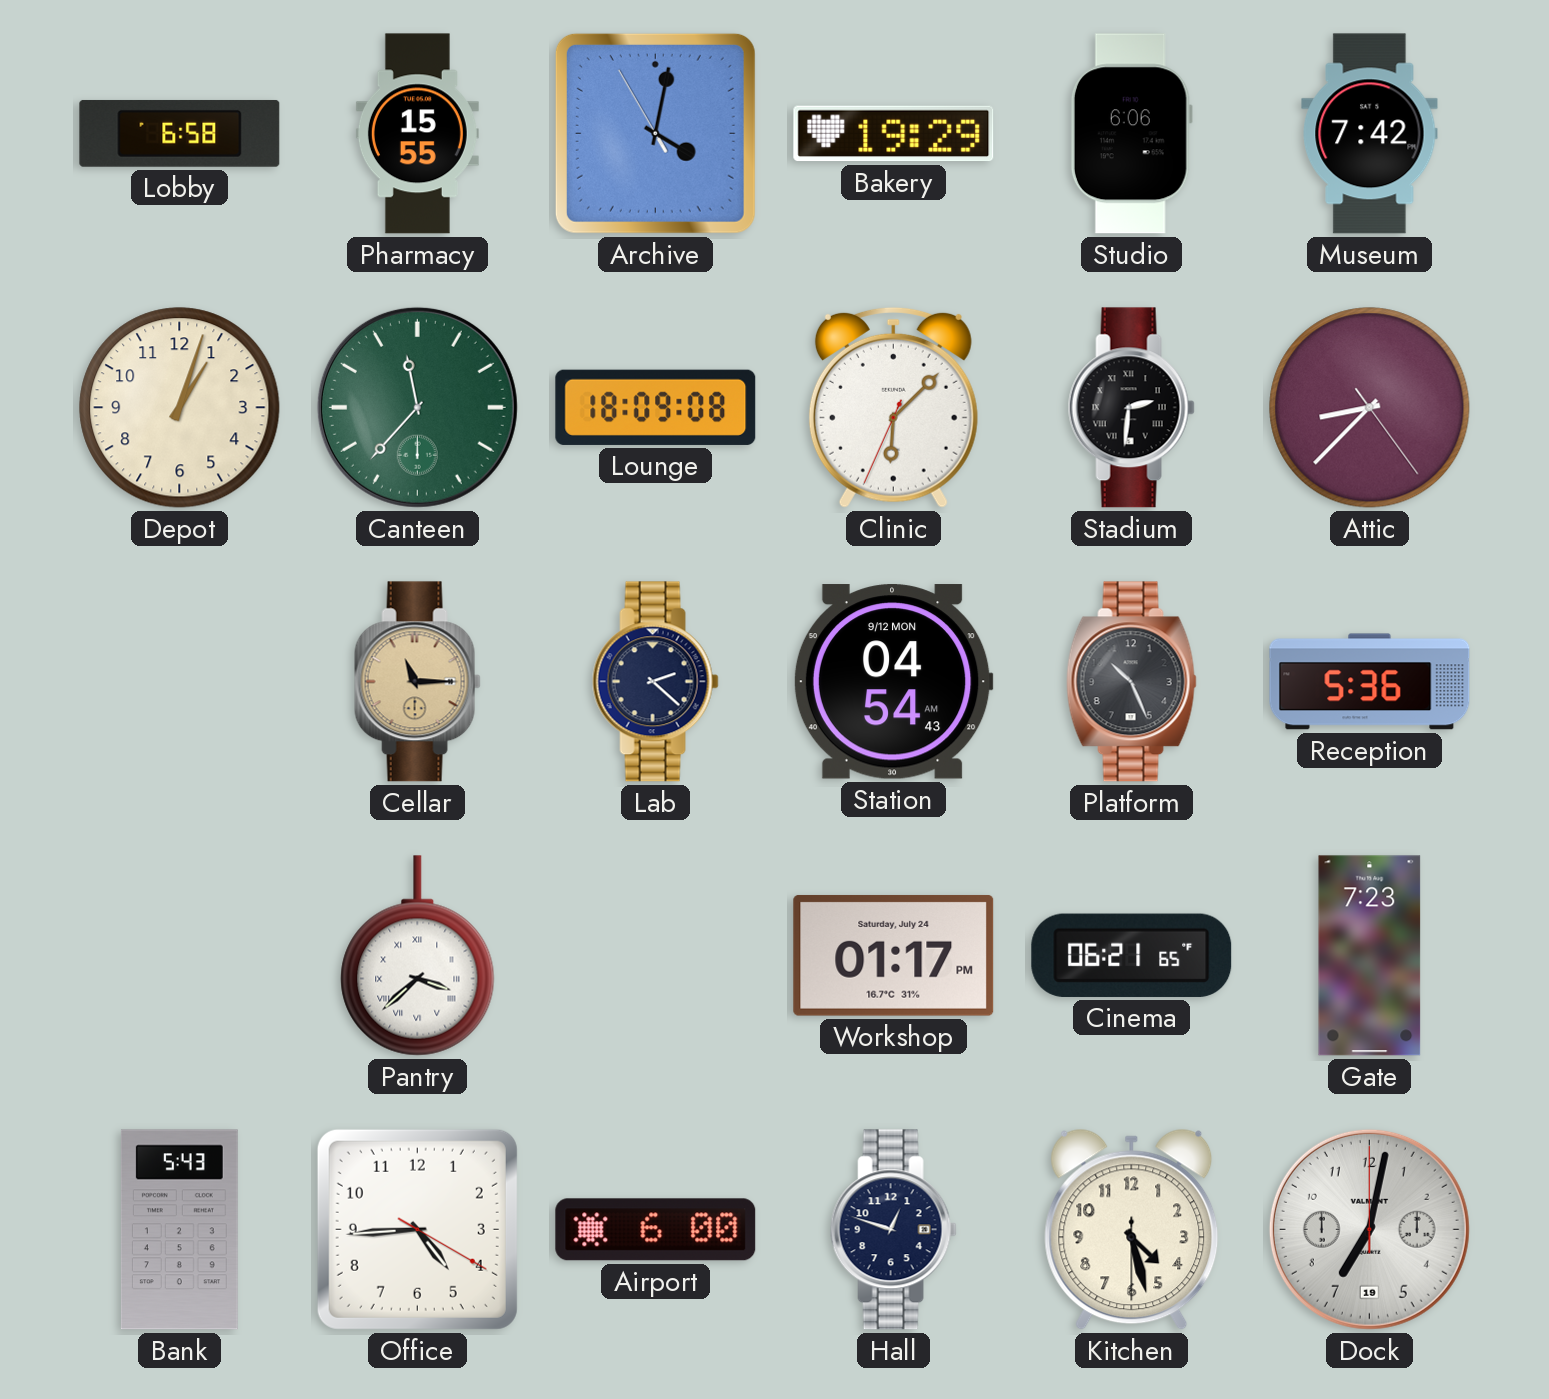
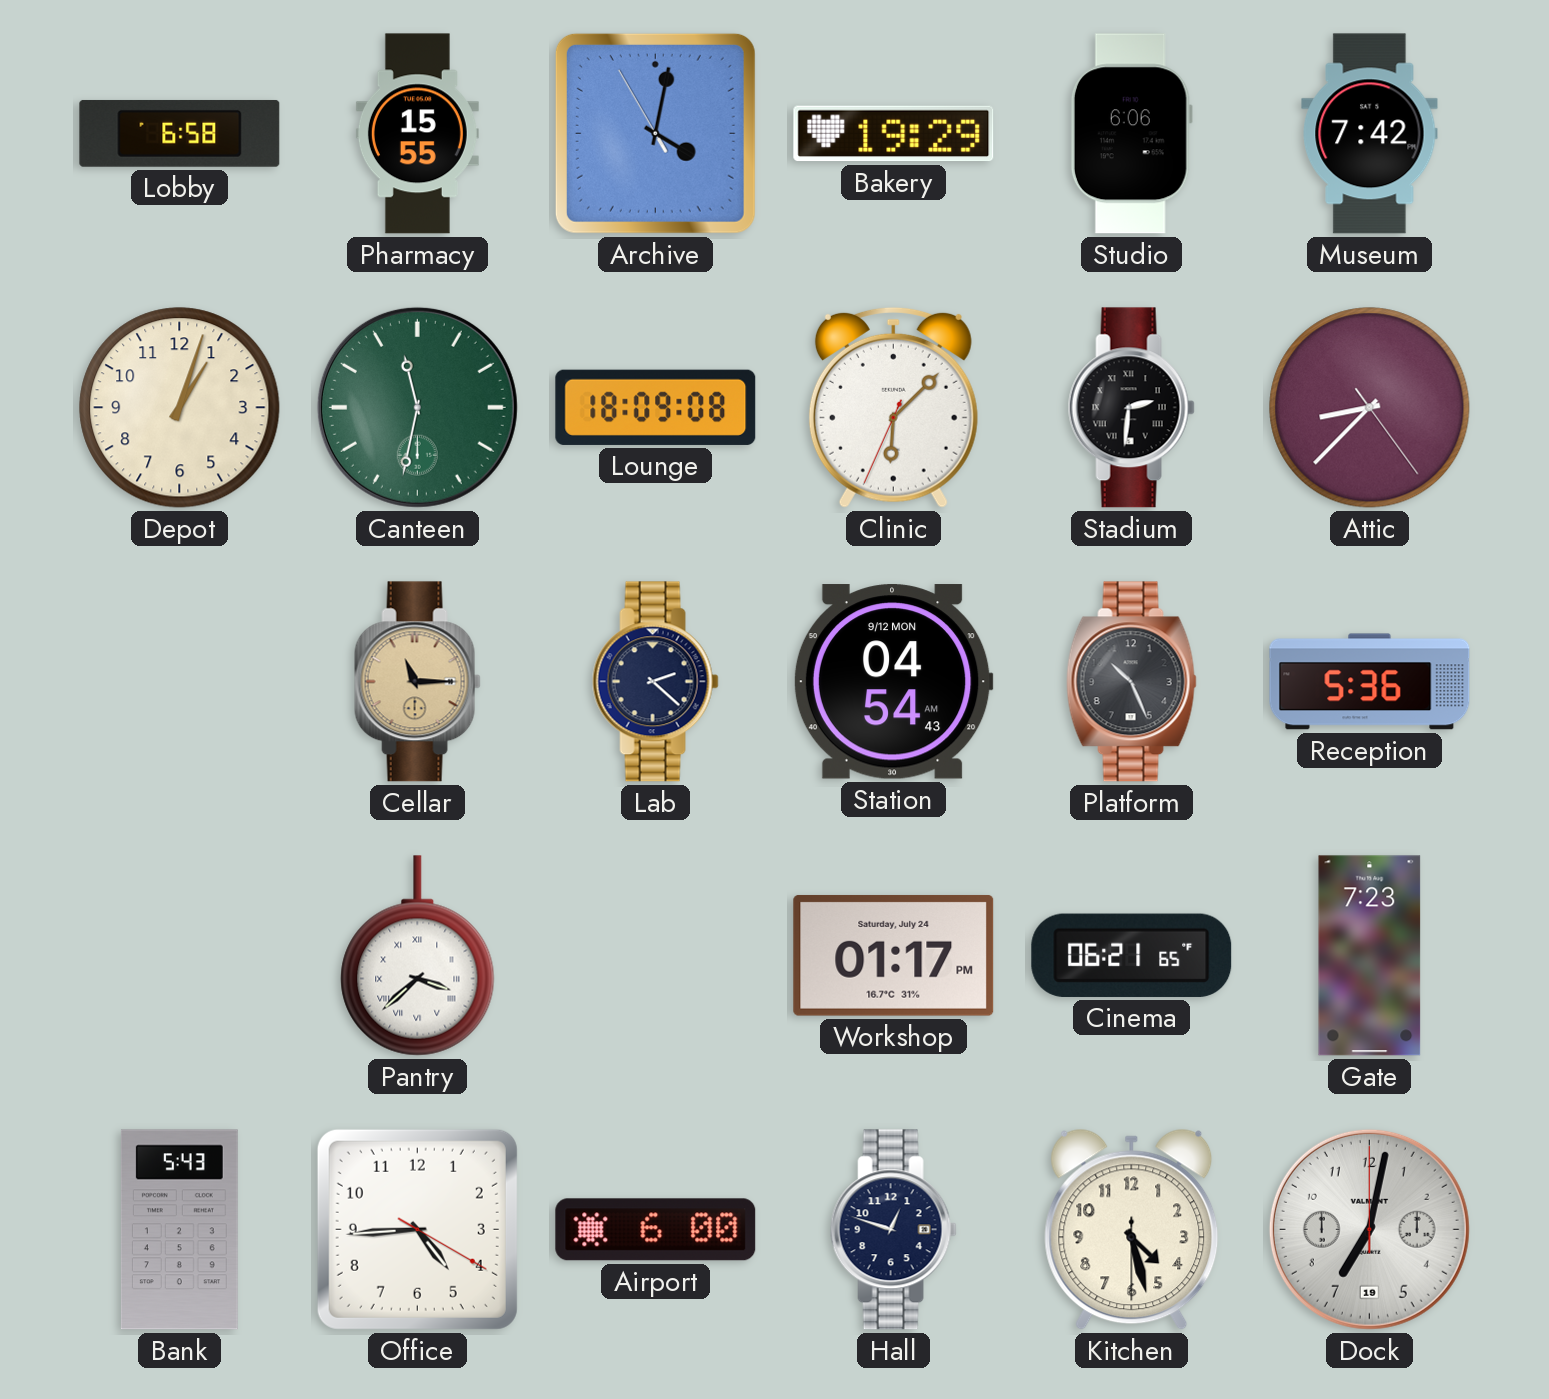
Canteen: 11:37 -> 11:32 (417, 407)
